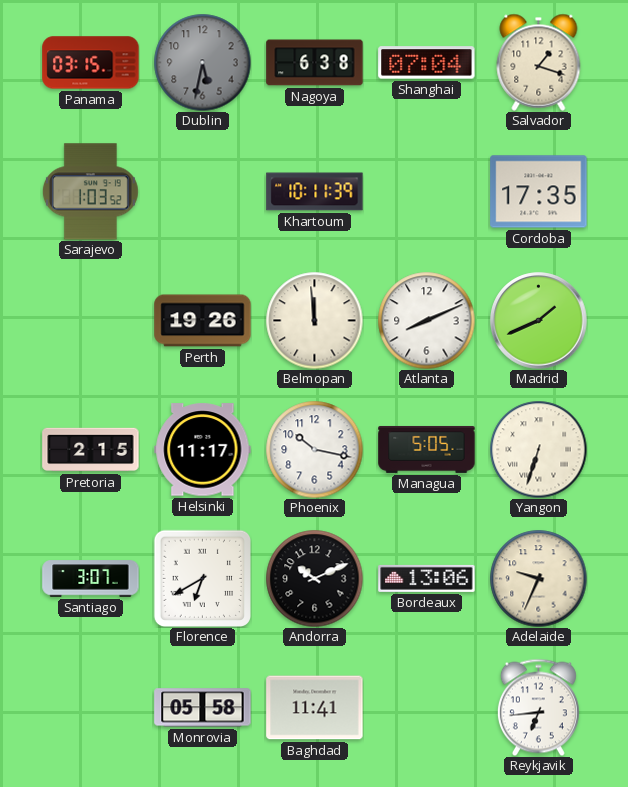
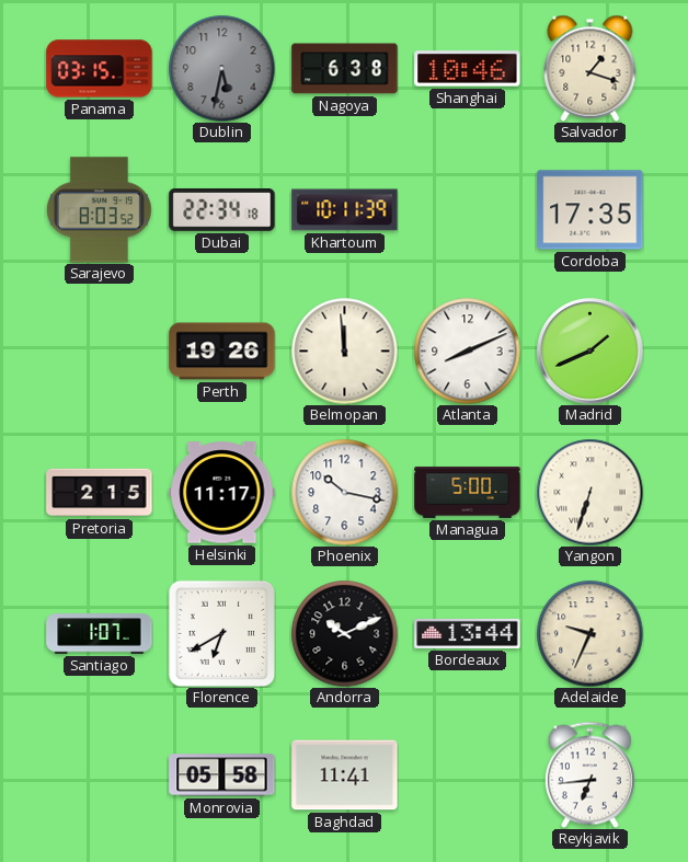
Shanghai: 07:04 -> 10:46 (468, 69)
Sarajevo: 1:03 -> 8:03 (99, 210)
Dubai: none -> 22:34 (222, 210)
Managua: 5:05 -> 5:00 (468, 492)
Santiago: 3:07 -> 1:07 (100, 634)
Bordeaux: 13:06 -> 13:44 (468, 633)
